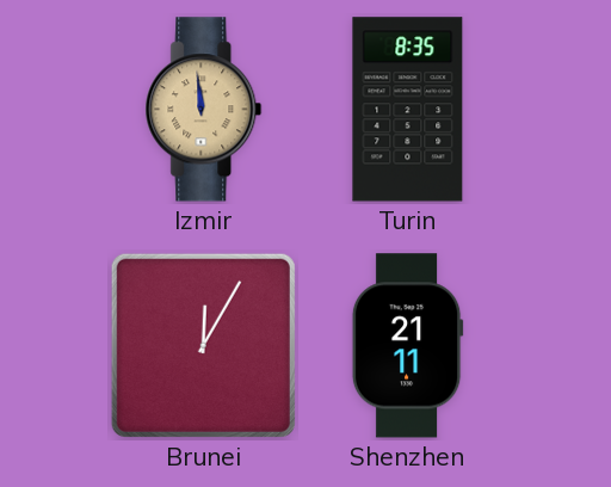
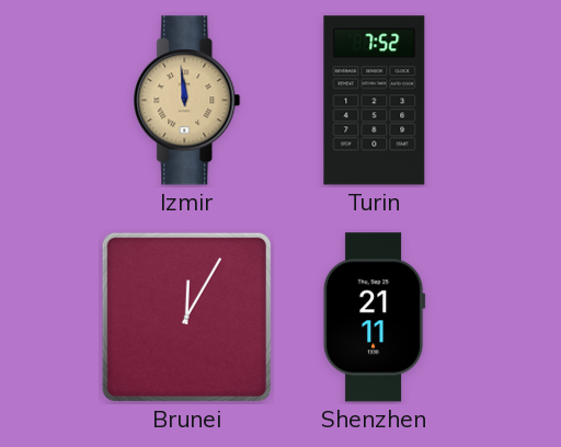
Turin: 8:35 -> 7:52 (375, 101)
